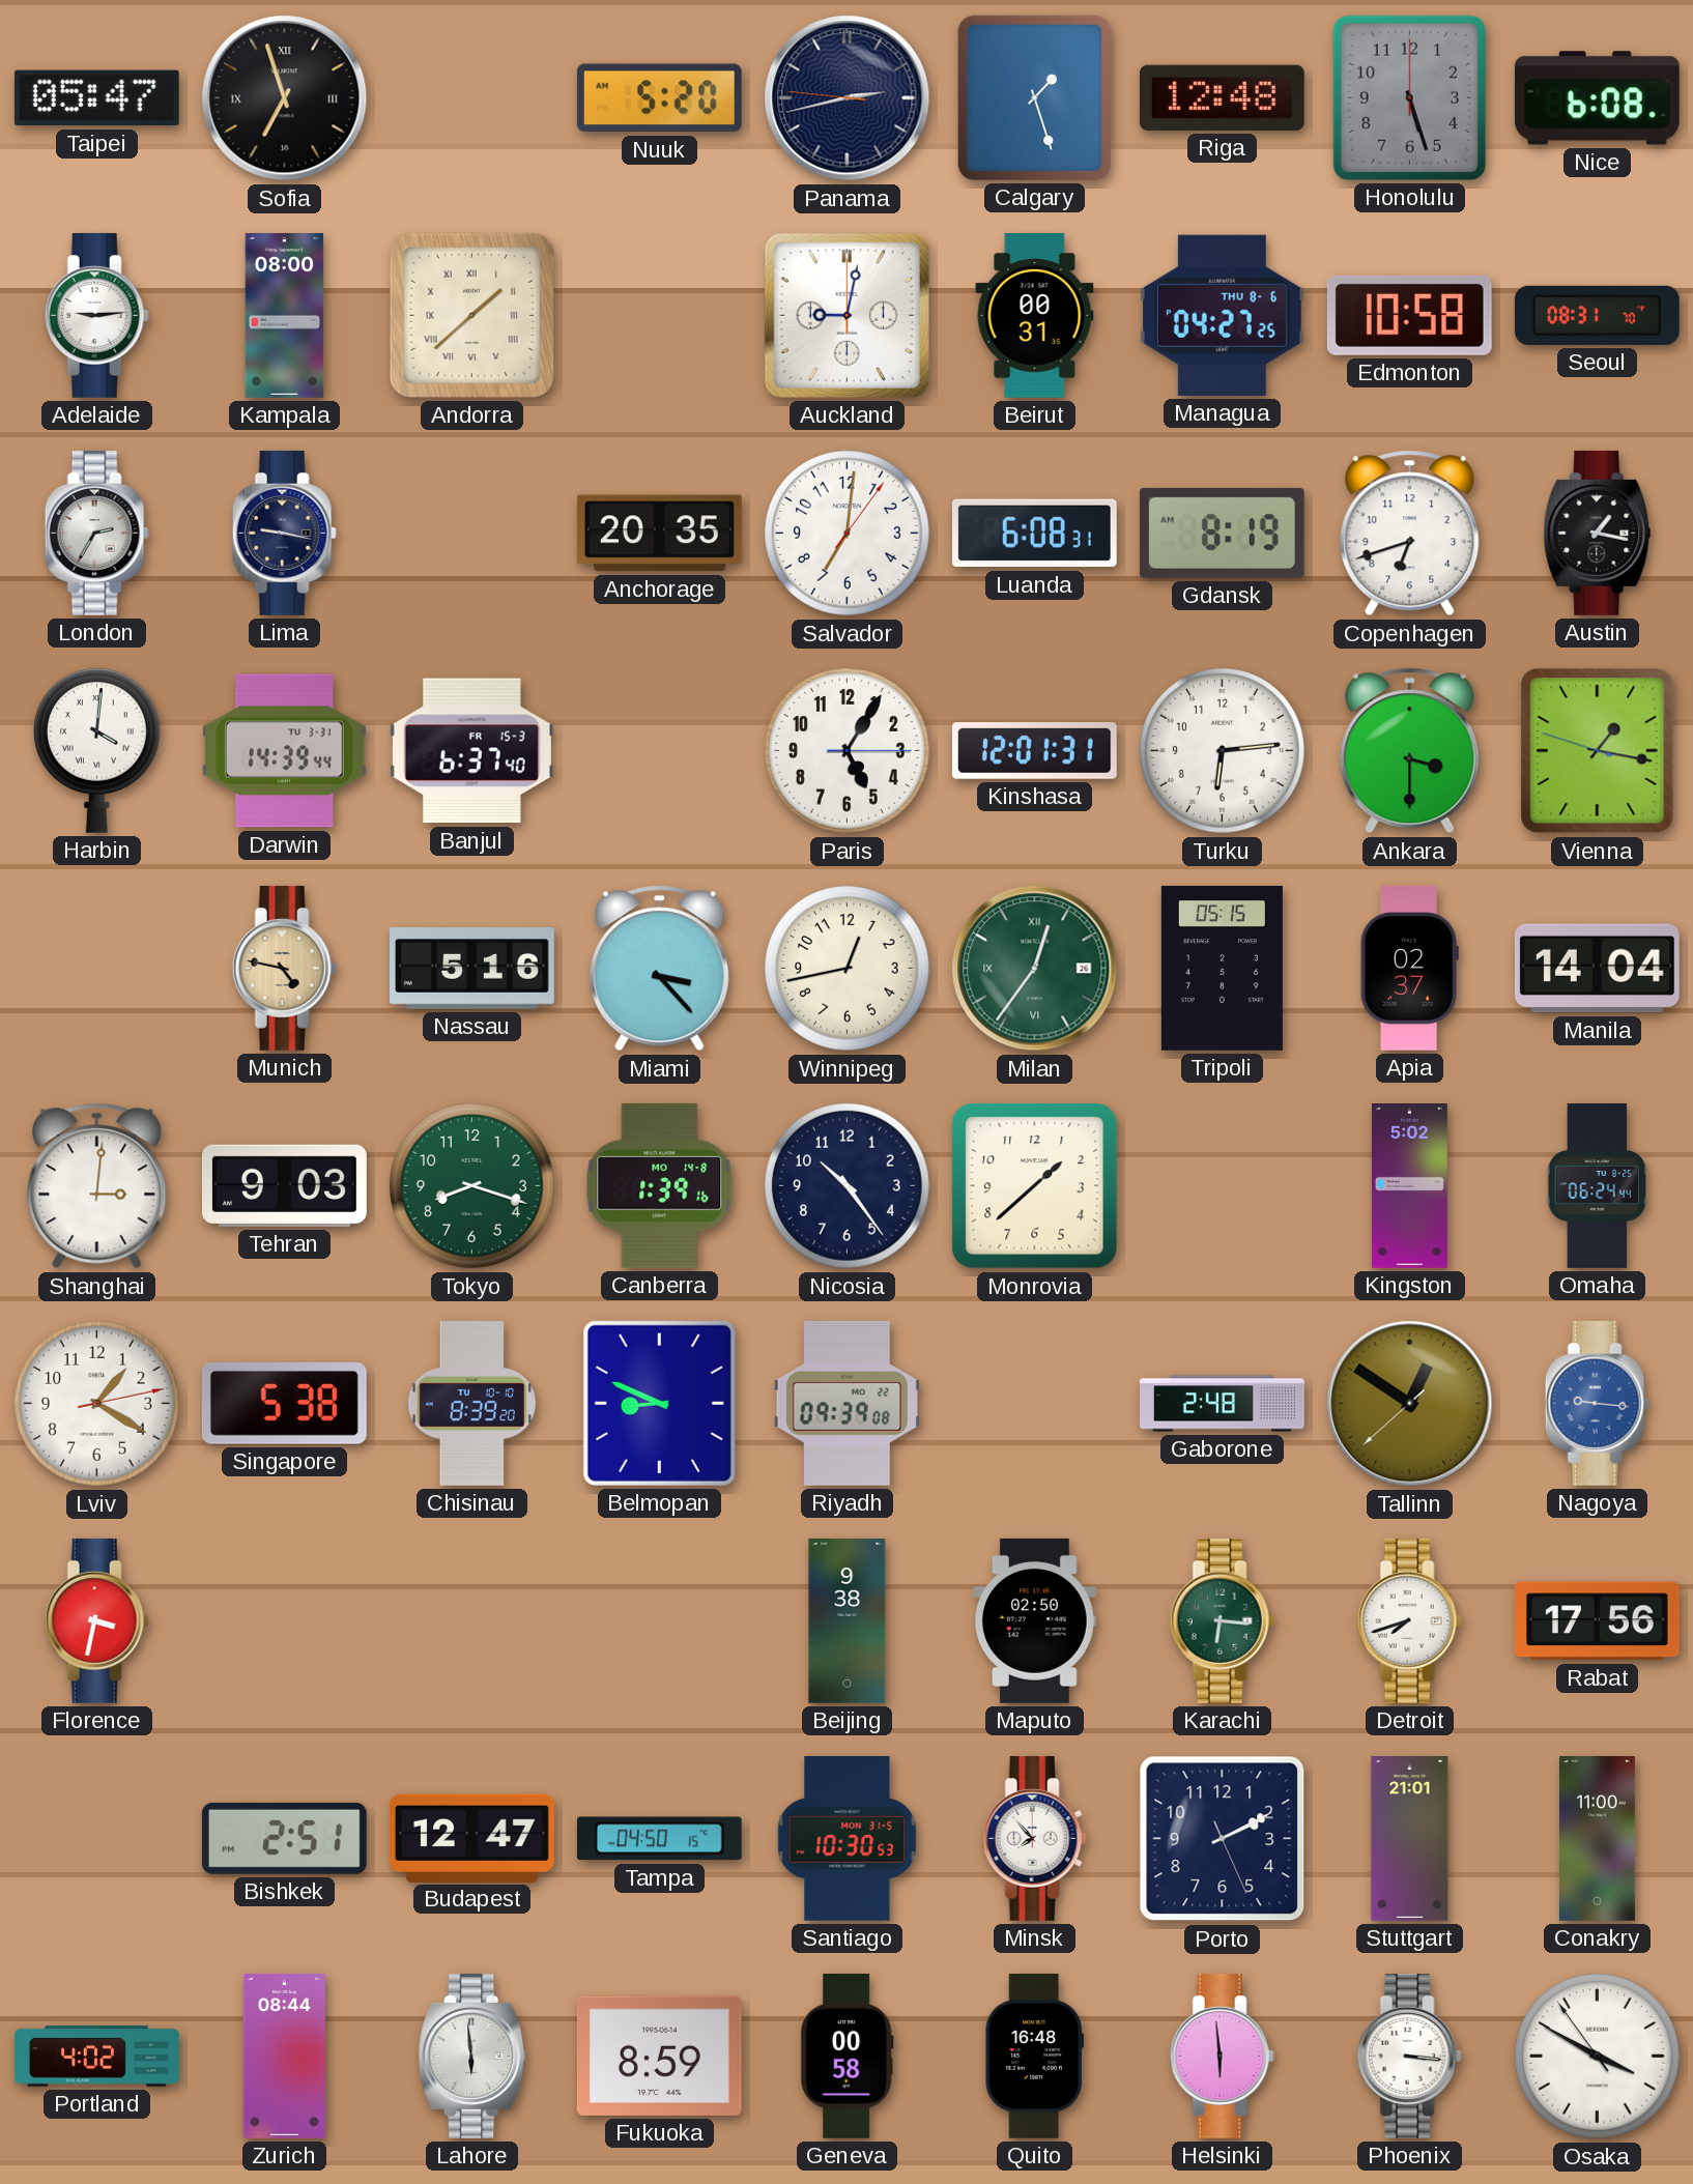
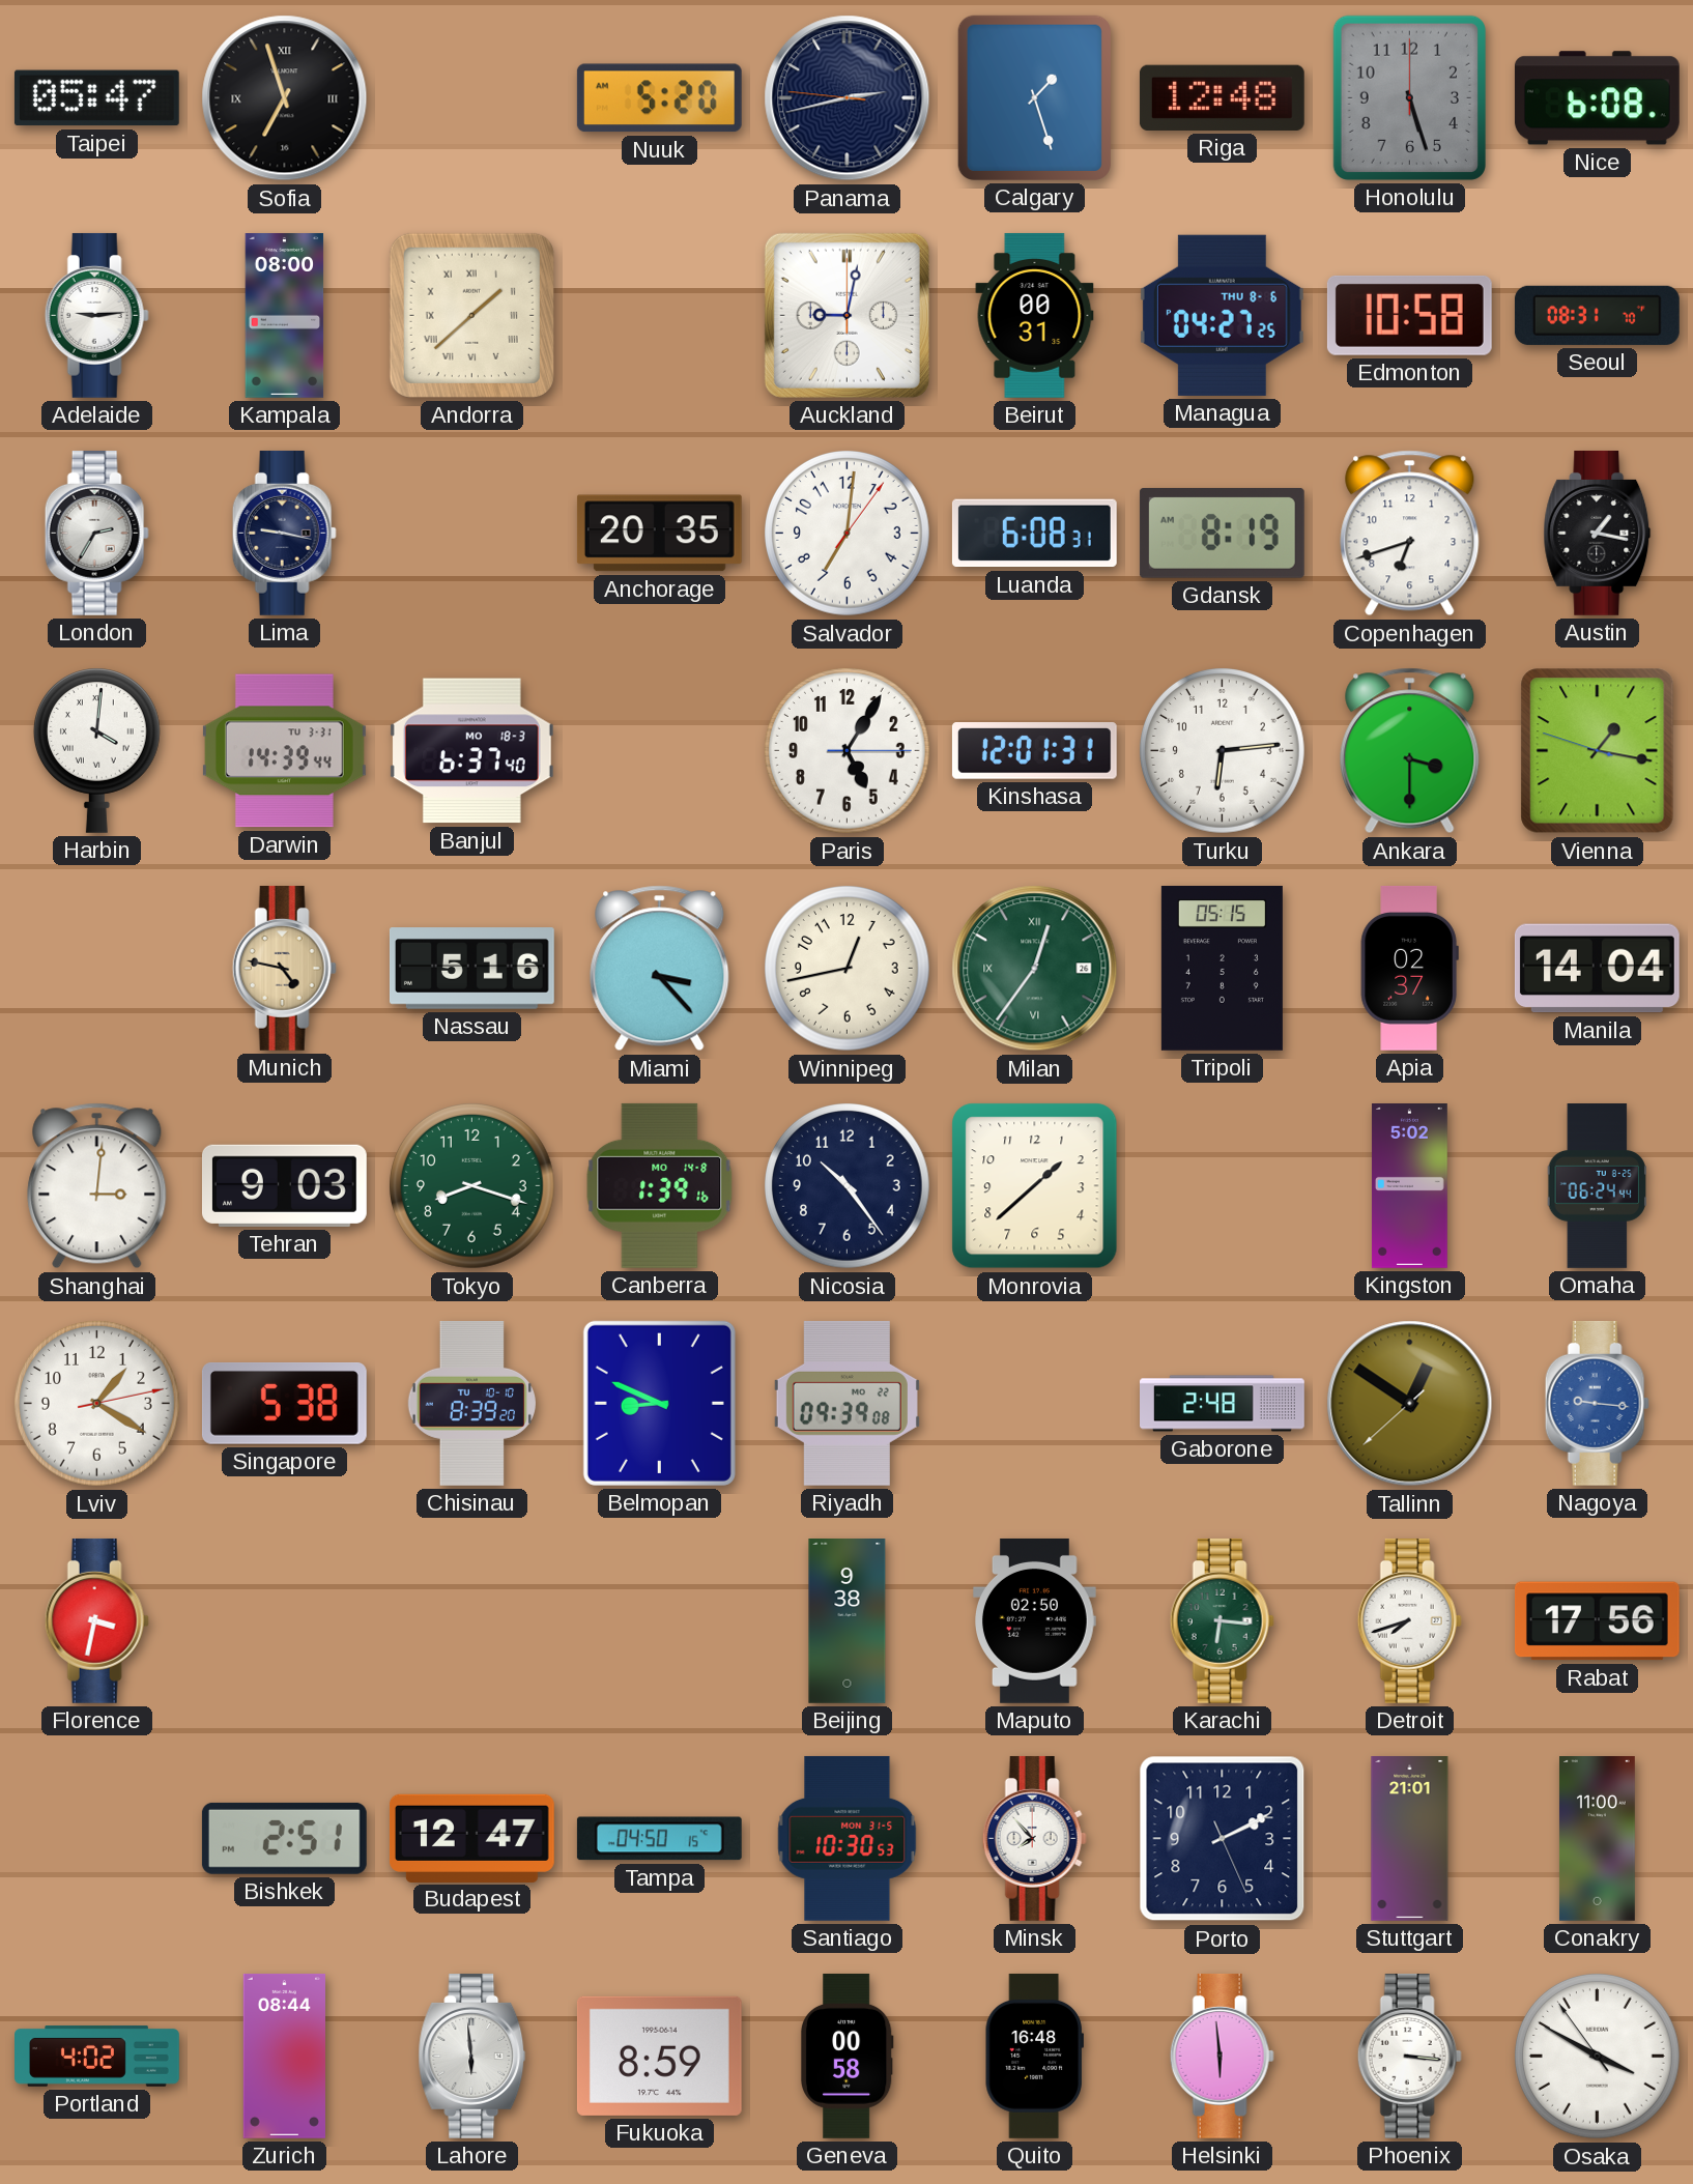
Banjul date: FR 15-3 -> MO 18-3 (471, 751)
